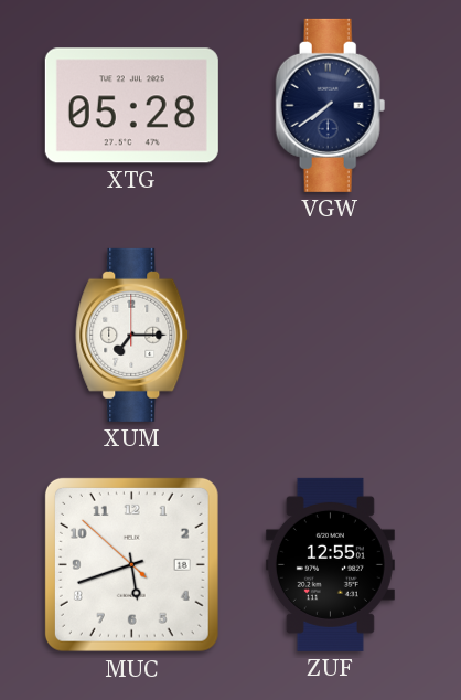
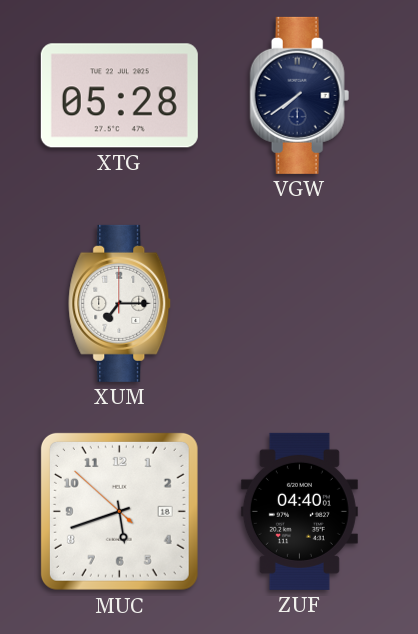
ZUF: 12:55 -> 04:40 (299, 511)
